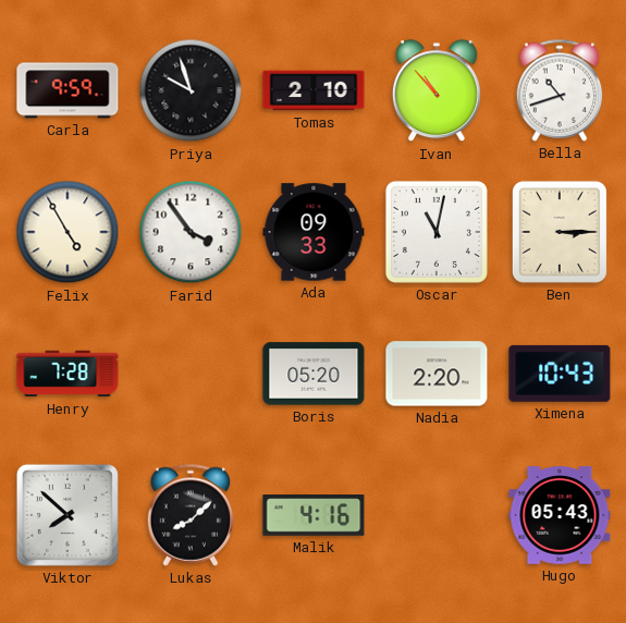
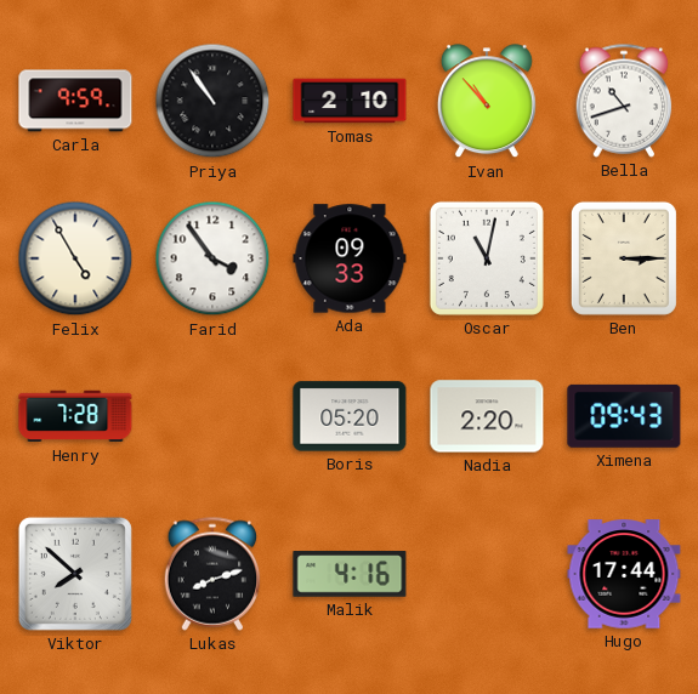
Priya: 9:57 -> 10:54 (212, 101)
Ximena: 10:43 -> 09:43 (624, 416)
Lukas: 8:08 -> 8:12 (212, 574)
Hugo: 05:43 -> 17:44 (624, 574)
